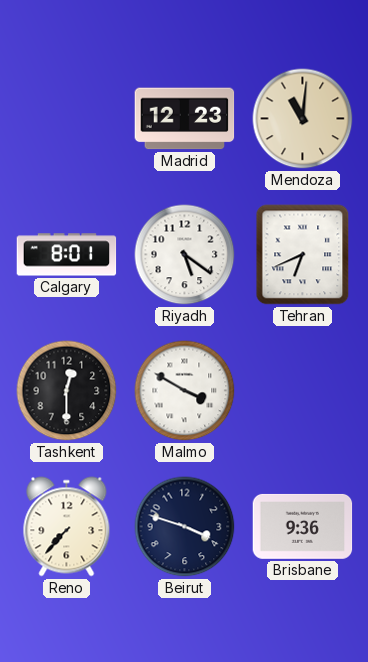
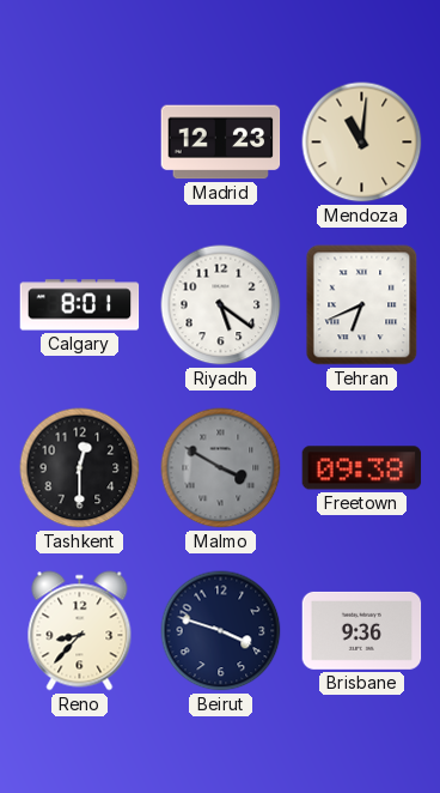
Malmo dial: white -> grey (221, 468)
Freetown: none -> 09:38 (362, 468)
Reno: 7:37 -> 8:37 (80, 631)
